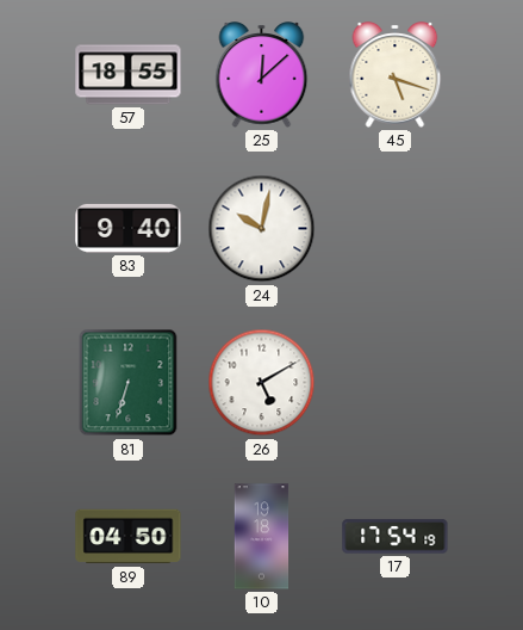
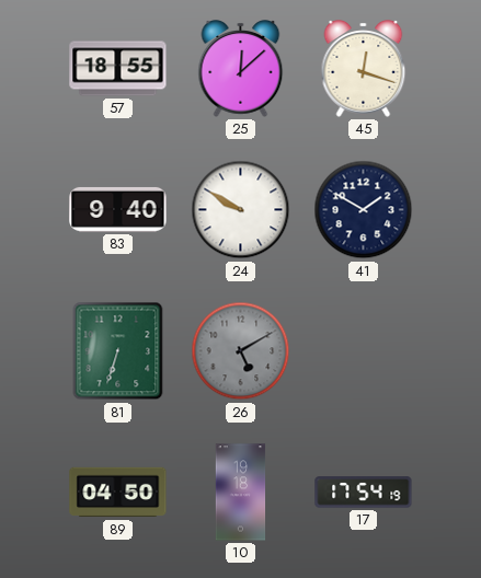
45: 5:18 -> 12:18 (364, 69)
24: 10:02 -> 9:50 (241, 210)
41: none -> 1:50 (364, 210)
26 dial: white -> grey (241, 351)
